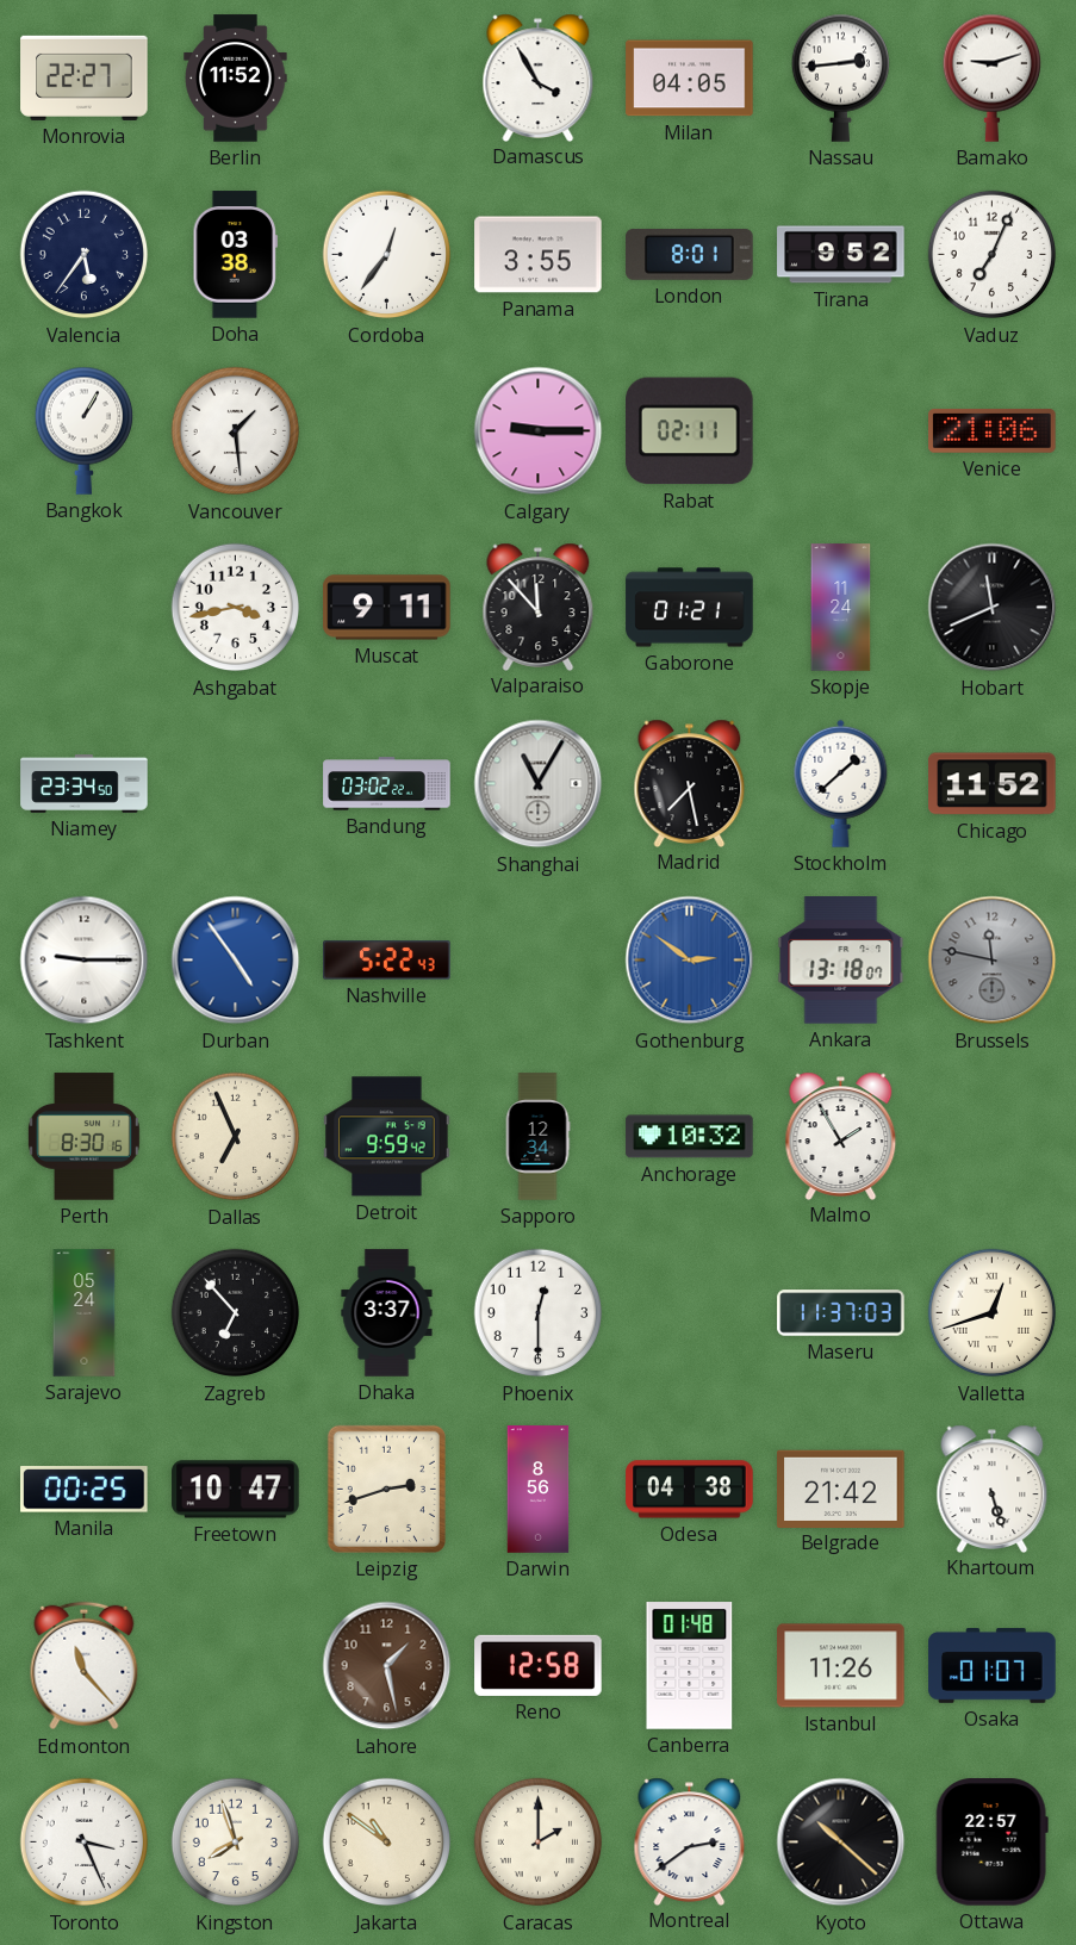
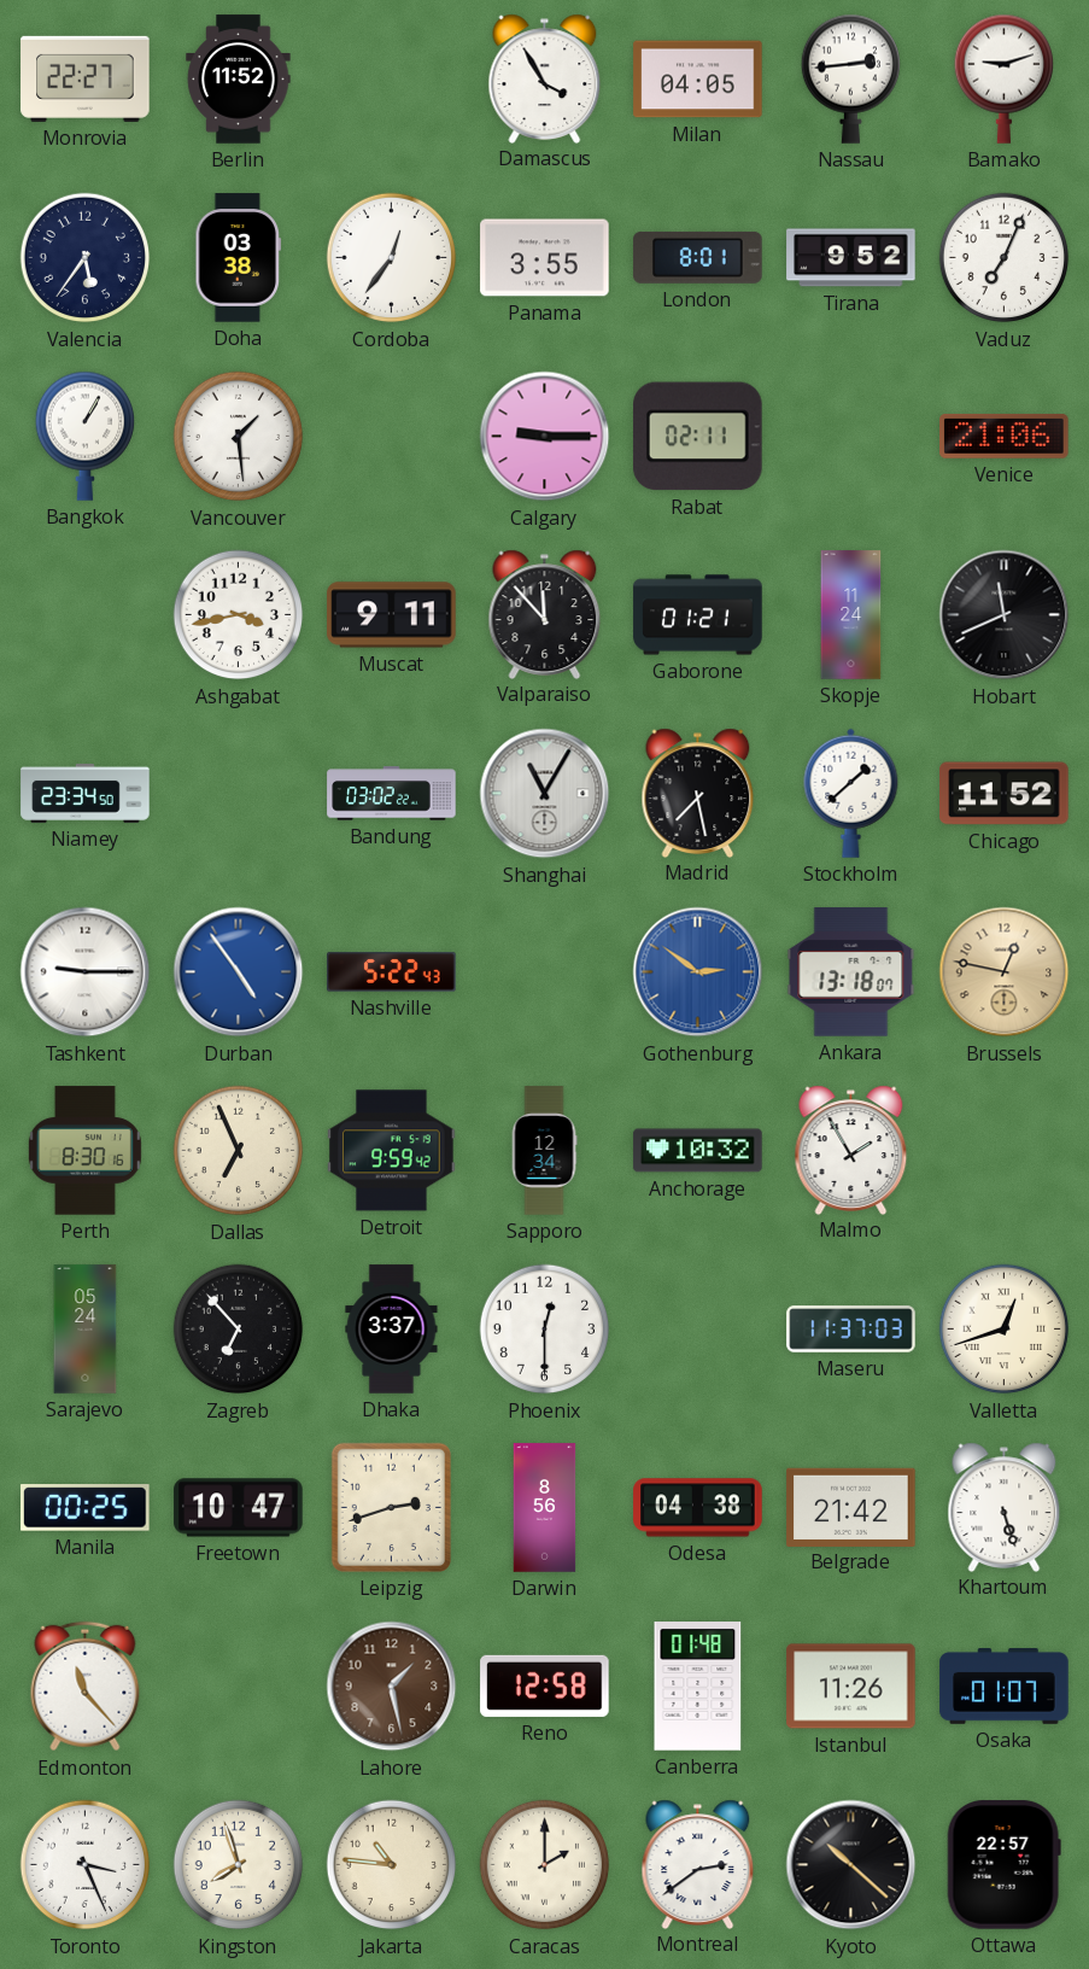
Brussels: 11:47 -> 12:47 (1005, 972)
Brussels dial: grey -> champagne (1005, 972)
Jakarta: 10:51 -> 10:46 (392, 1865)
